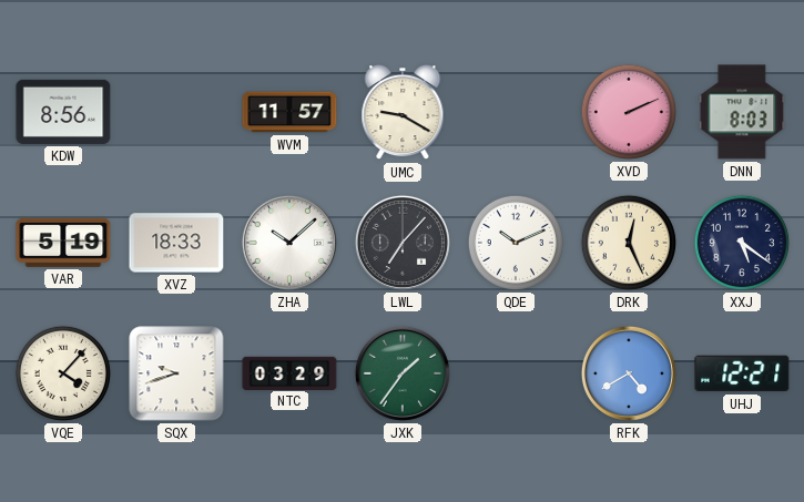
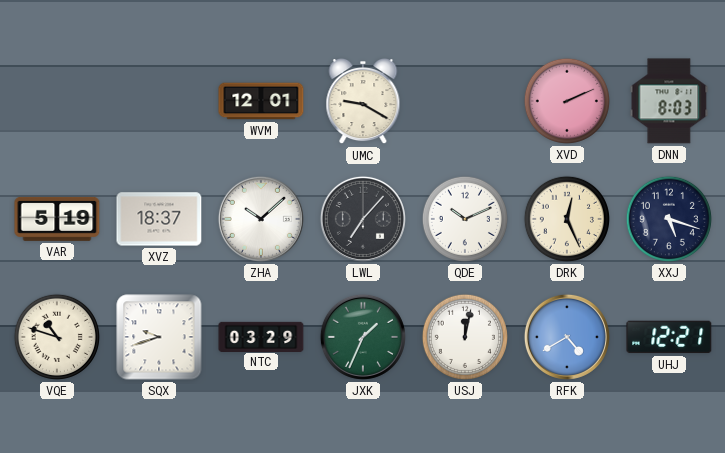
KDW: 8:56 -> none (63, 112)
WVM: 11:57 -> 12:01 (261, 101)
XVZ: 18:33 -> 18:37 (159, 219)
XXJ: 5:21 -> 5:18 (669, 219)
VQE: 4:07 -> 10:48 (57, 337)
JXK: 1:36 -> 1:34 (363, 337)
USJ: none -> 12:02 (465, 337)
